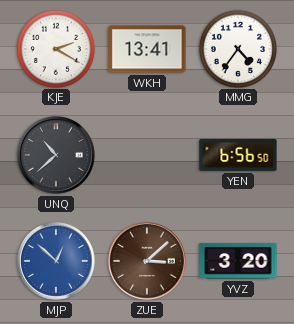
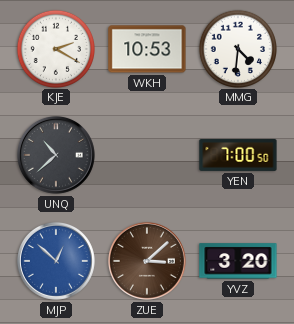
WKH: 13:41 -> 10:53 (147, 49)
MMG: 4:36 -> 4:31 (237, 48)
YEN: 6:56 -> 7:00 (238, 155)
